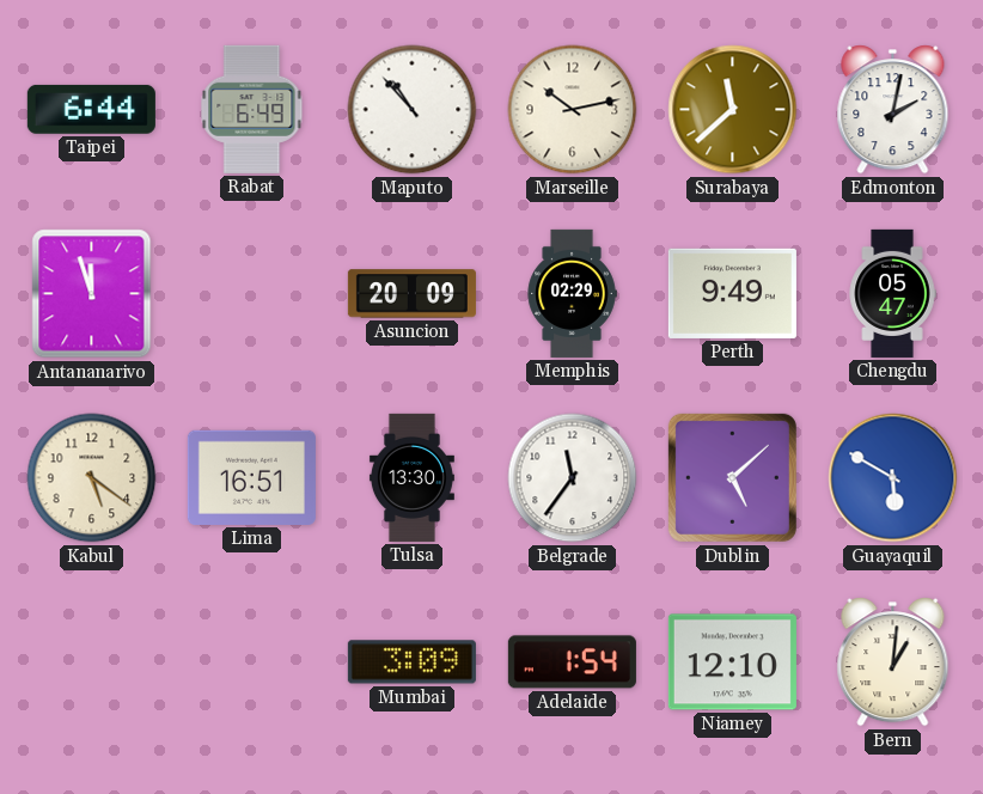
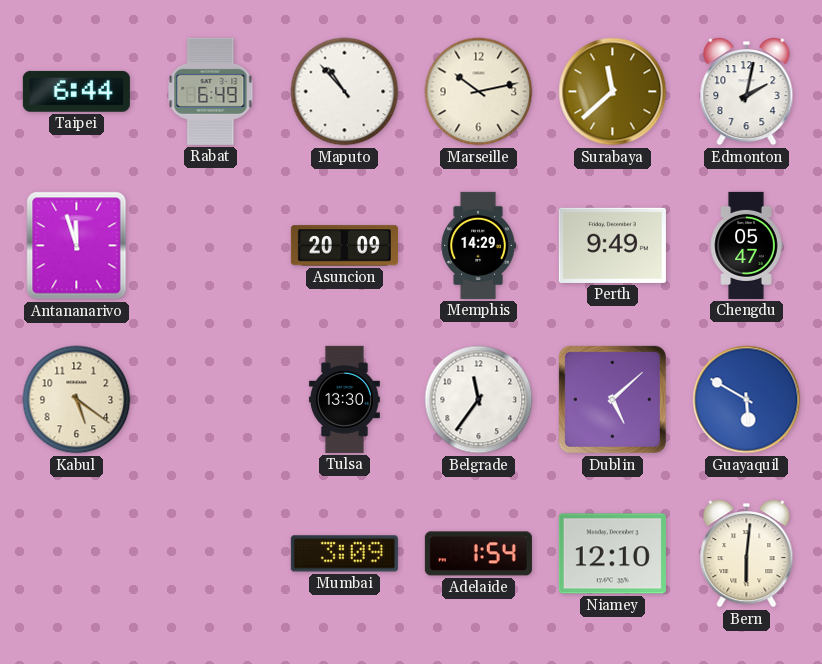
Memphis: 02:29 -> 14:29 (478, 245)
Lima: 16:51 -> none (251, 477)
Bern: 1:01 -> 6:01 (747, 554)
